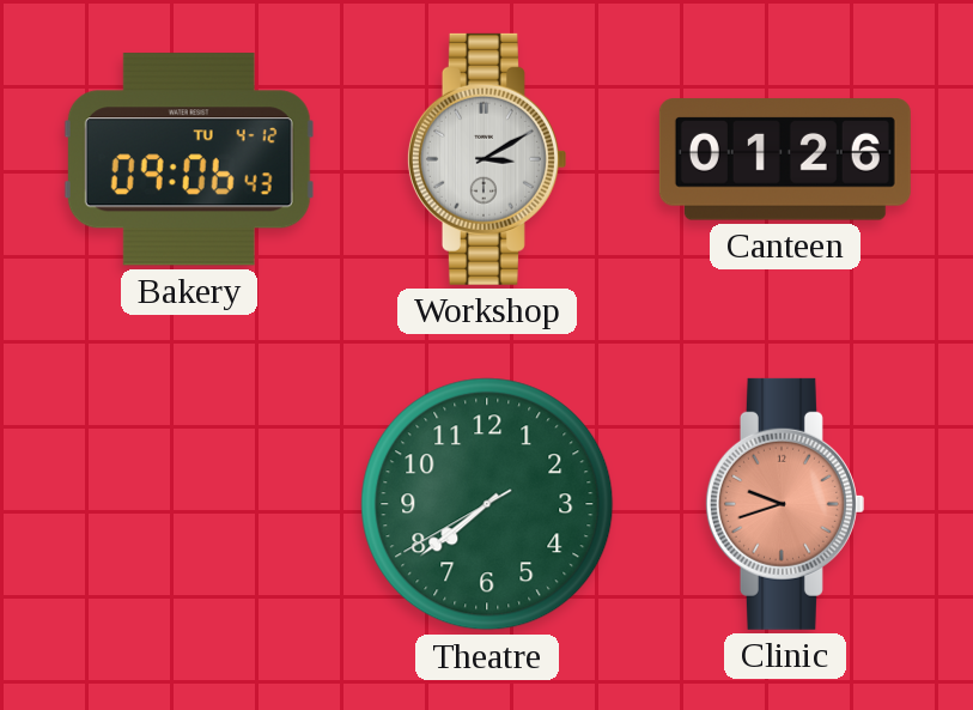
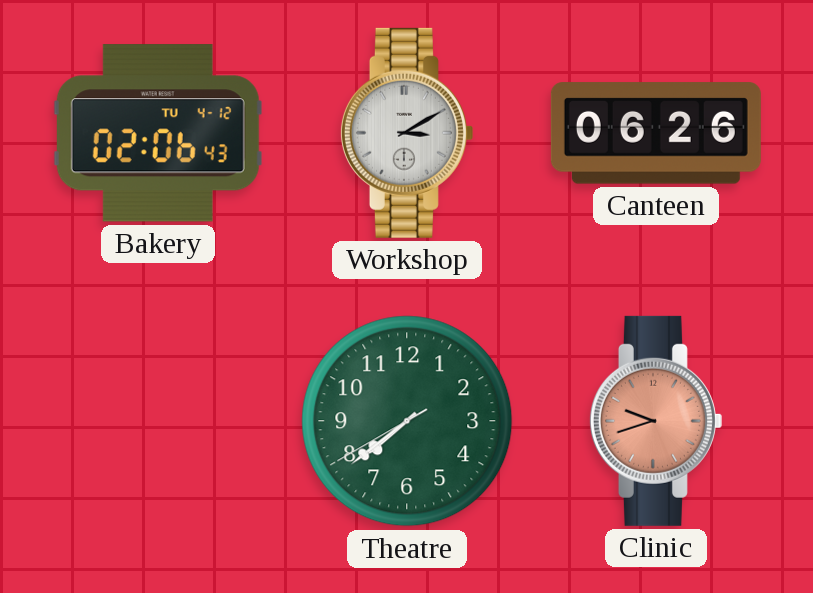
Bakery: 09:06 -> 02:06 (158, 133)
Canteen: 01:26 -> 06:26 (656, 133)
